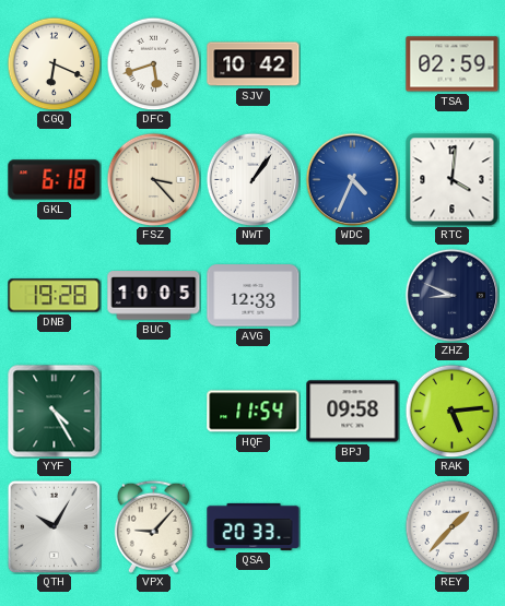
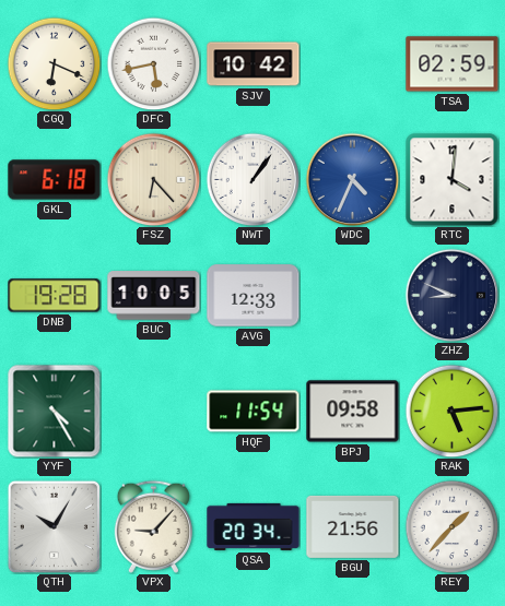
DFC: 5:42 -> 5:43 (153, 63)
FSZ: 3:23 -> 6:23 (153, 179)
QSA: 20:33 -> 20:34 (254, 526)
BGU: none -> 21:56 (353, 526)
